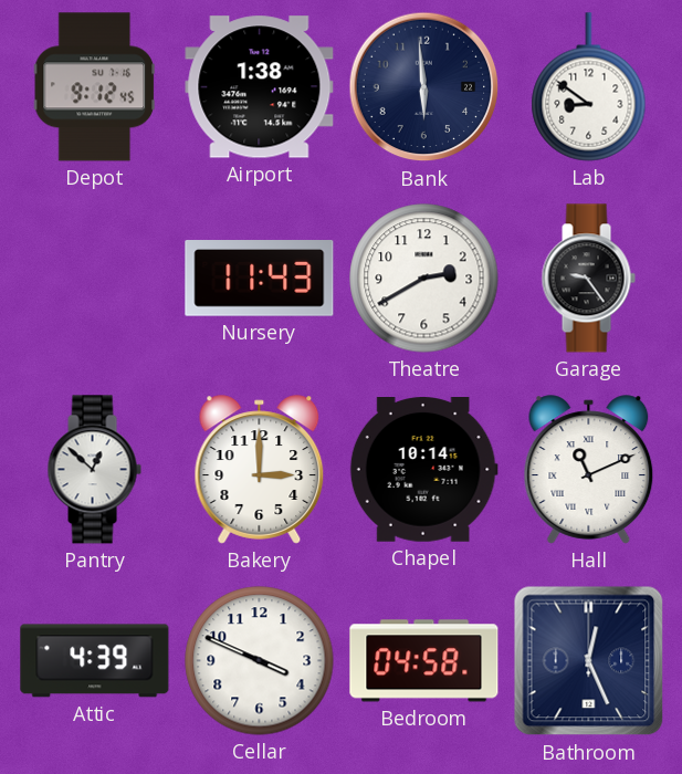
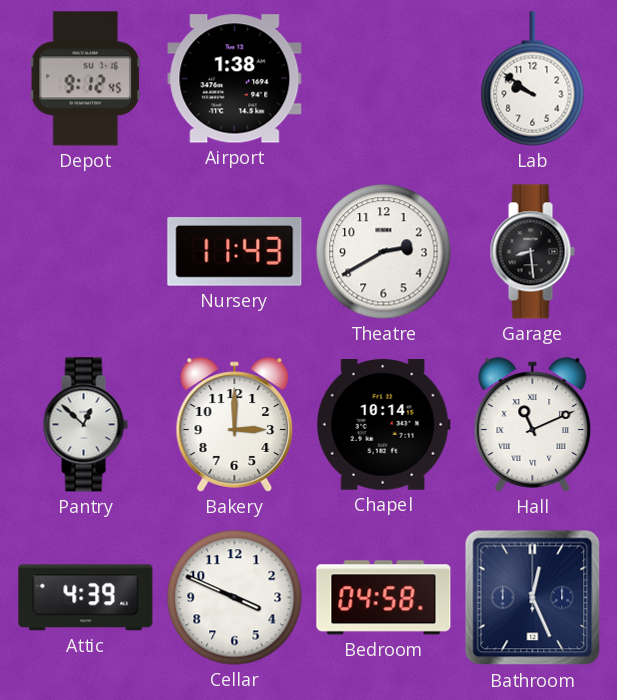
Bank: 5:59 -> none (424, 87)
Lab: 8:51 -> 9:51 (533, 79)
Garage: 9:24 -> 8:29 (532, 252)
